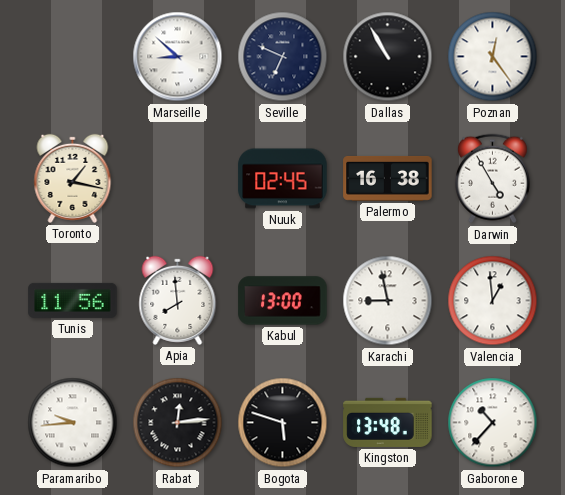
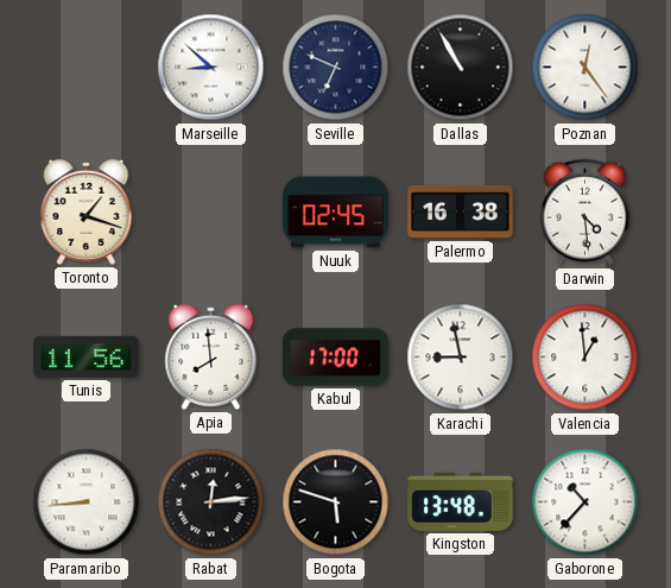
Toronto: 1:17 -> 1:18 (87, 211)
Darwin: 4:55 -> 4:29 (584, 213)
Kabul: 13:00 -> 17:00 (336, 358)
Paramaribo: 9:44 -> 8:44 (87, 502)
